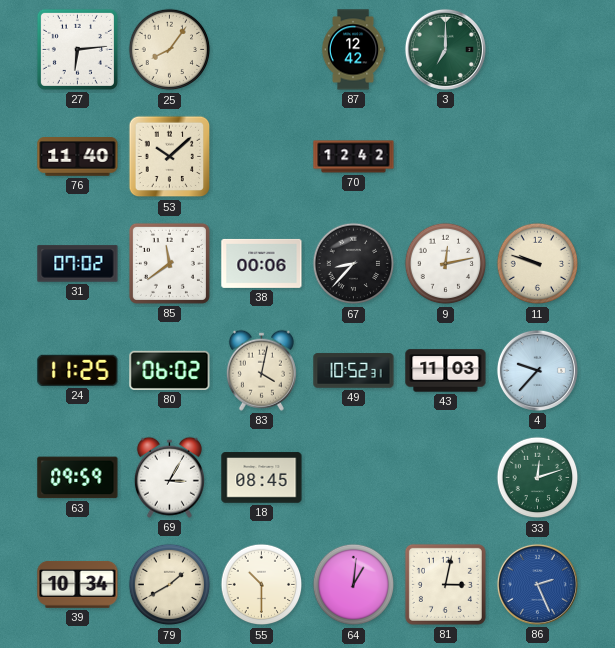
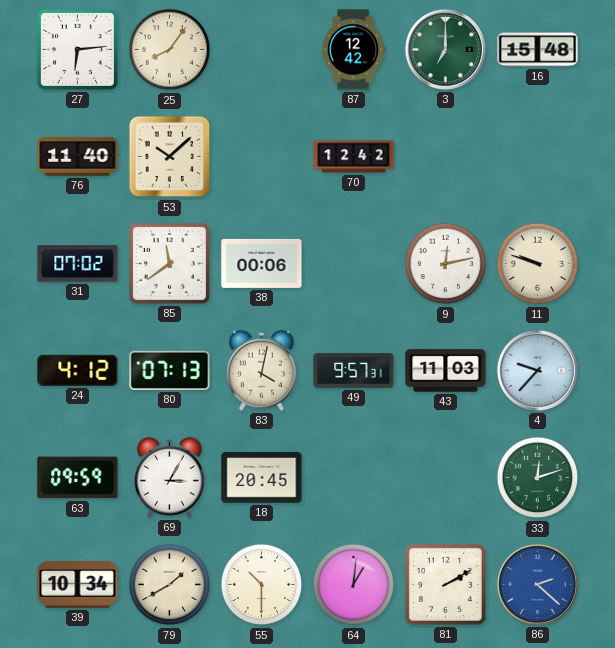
16: none -> 15:48 (538, 50)
67: 8:37 -> none (354, 264)
24: 11:25 -> 4:12 (78, 370)
80: 06:02 -> 07:13 (170, 370)
49: 10:52 -> 9:57 (354, 371)
18: 08:45 -> 20:45 (262, 478)
81: 3:02 -> 2:10 (445, 584)
86: 2:26 -> 2:22 (537, 584)
